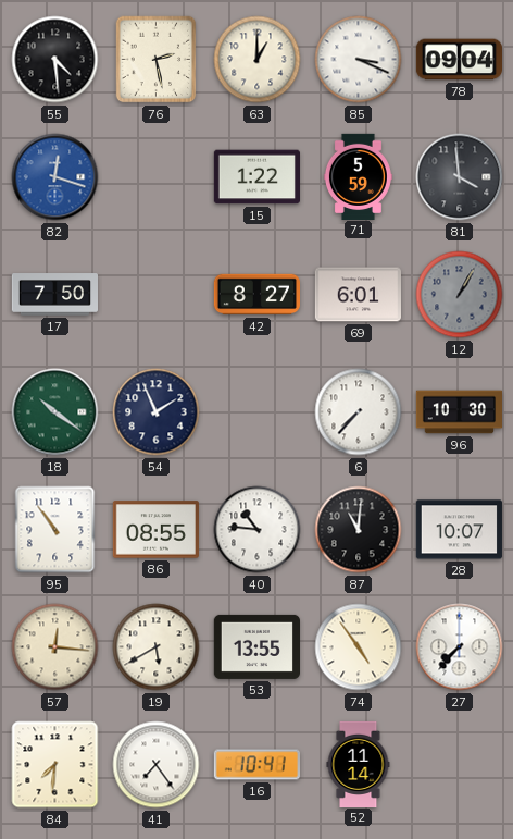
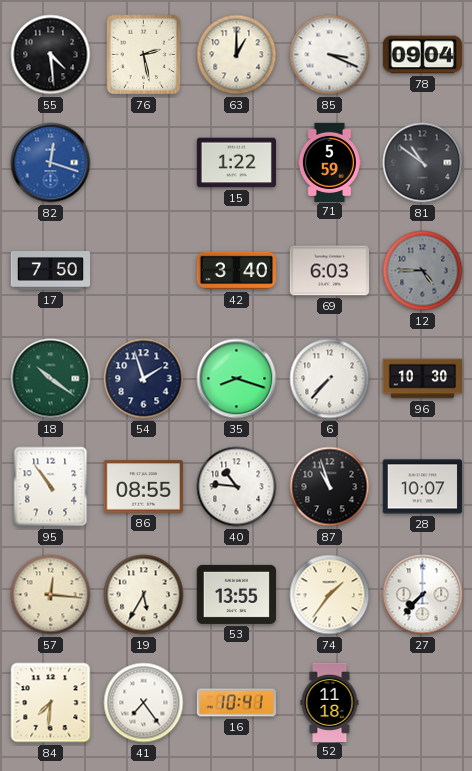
81: 3:59 -> 10:51 (423, 163)
42: 8:27 -> 3:40 (236, 271)
69: 6:01 -> 6:03 (329, 271)
12: 1:05 -> 4:45 (423, 271)
54: 1:56 -> 1:57 (144, 379)
35: none -> 8:18 (237, 379)
87: 11:01 -> 10:57 (330, 487)
19: 5:40 -> 5:35 (144, 595)
74: 4:54 -> 1:36 (330, 595)
52: 11:14 -> 11:18 (330, 702)
